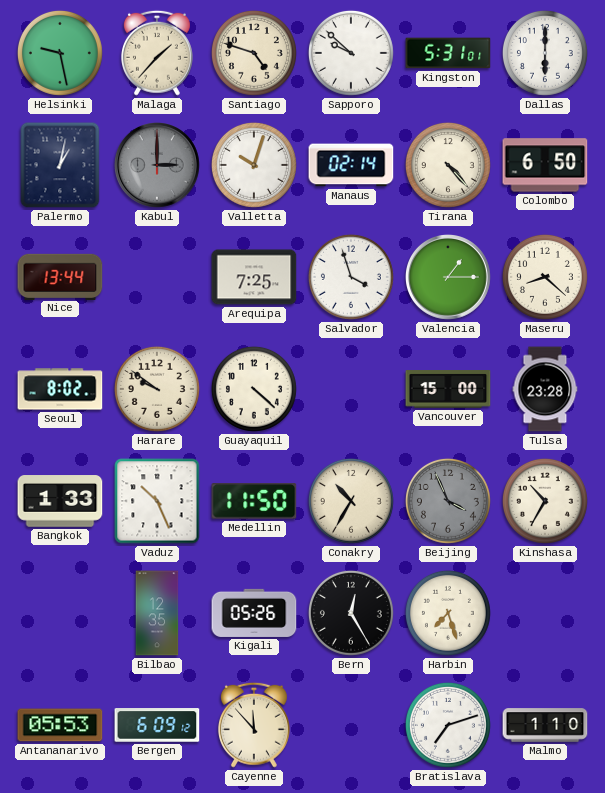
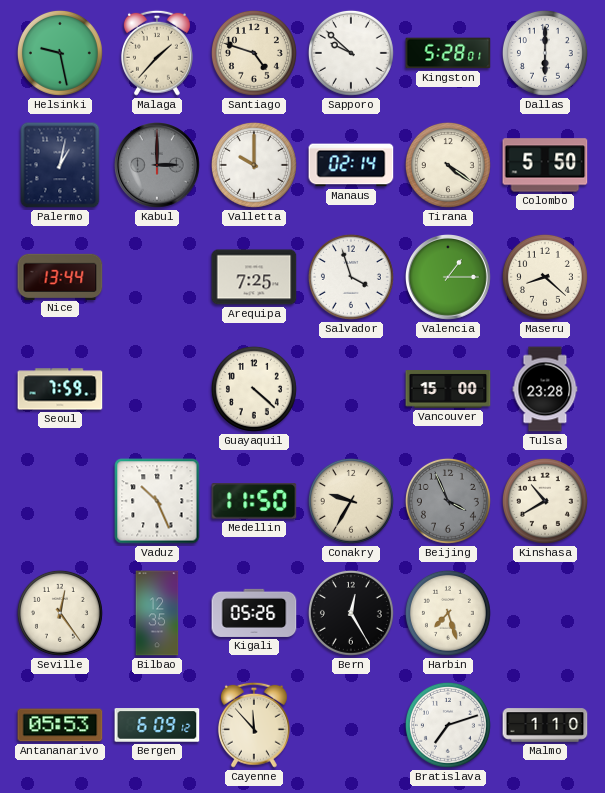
Kingston: 5:31 -> 5:28 (448, 53)
Valletta: 10:03 -> 10:00 (254, 165)
Tirana: 4:23 -> 4:21 (448, 165)
Colombo: 6:50 -> 5:50 (545, 165)
Seoul: 8:02 -> 7:59 (60, 389)
Harare: 9:51 -> none (157, 389)
Bangkok: 1:33 -> none (60, 501)
Conakry: 10:35 -> 9:35 (351, 501)
Kinshasa: 10:35 -> 10:40 (545, 501)
Seville: none -> 12:24 (60, 613)
